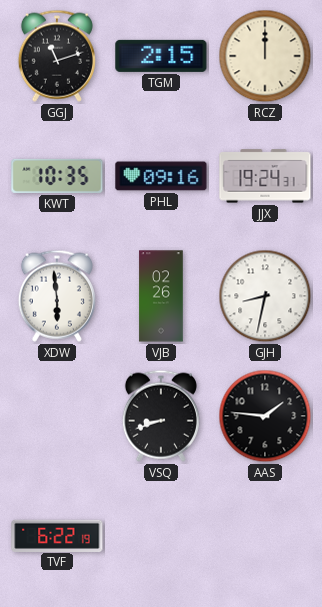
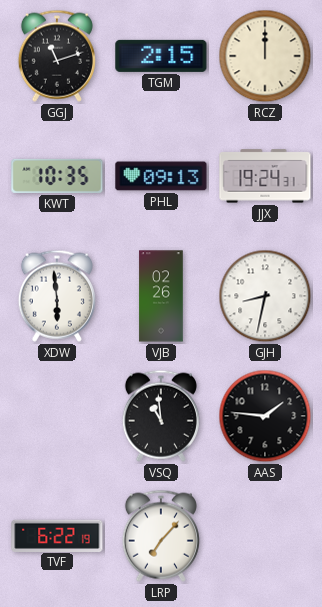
PHL: 09:16 -> 09:13 (161, 176)
VSQ: 8:42 -> 10:59 (161, 416)
LRP: none -> 7:07 (161, 536)
